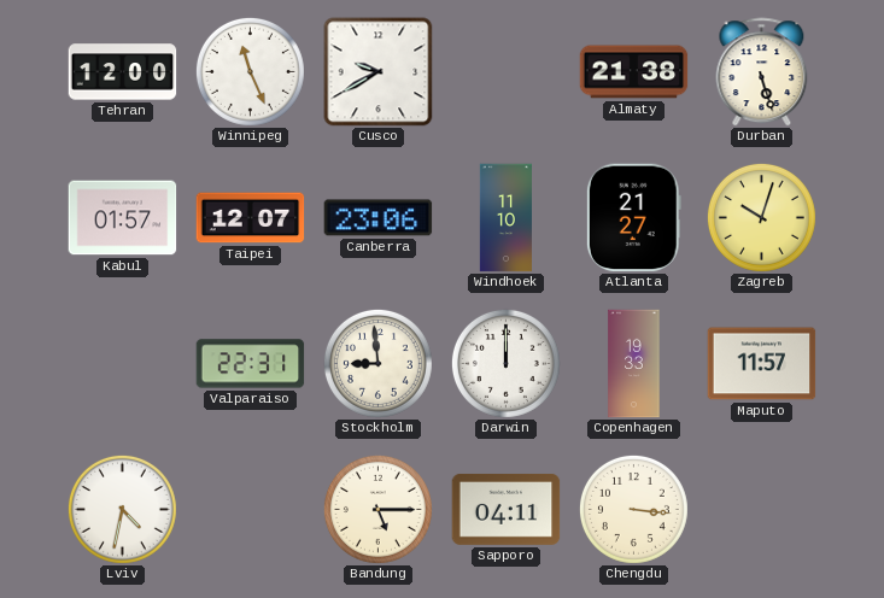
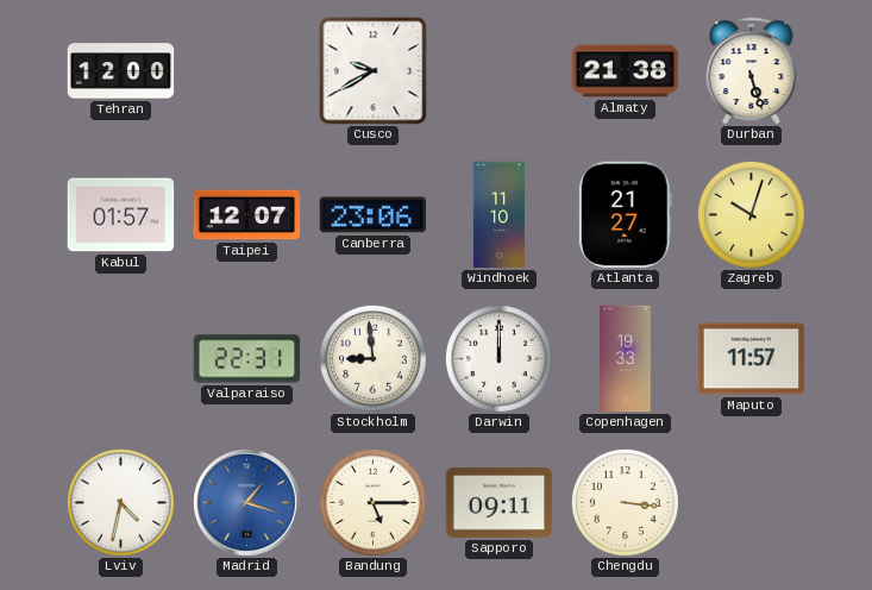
Winnipeg: 11:26 -> none (250, 71)
Madrid: none -> 1:18 (246, 502)
Sapporo: 04:11 -> 09:11 (500, 502)
